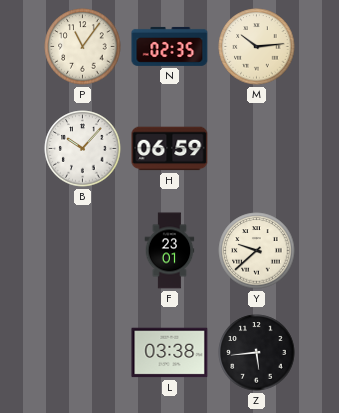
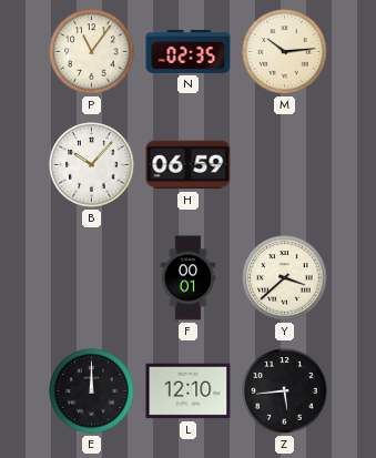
F: 23:01 -> 00:01 (189, 278)
Y: 9:38 -> 3:38 (285, 278)
E: none -> 12:00 (92, 391)
L: 03:38 -> 12:10 (189, 391)
